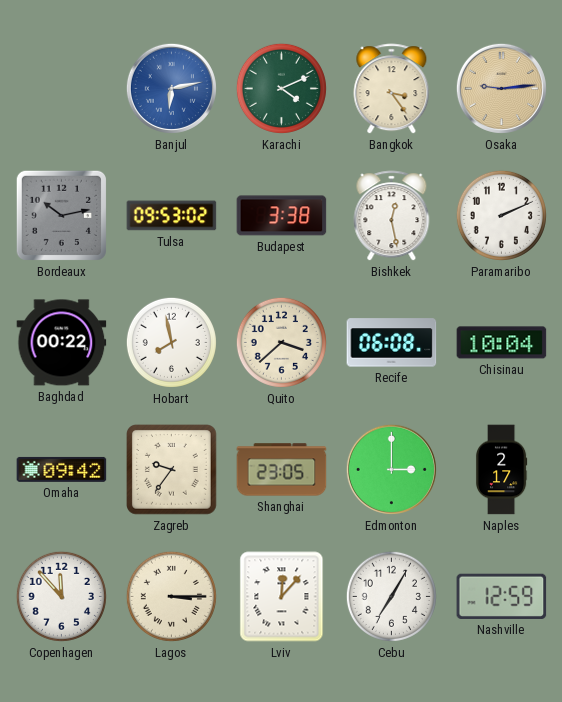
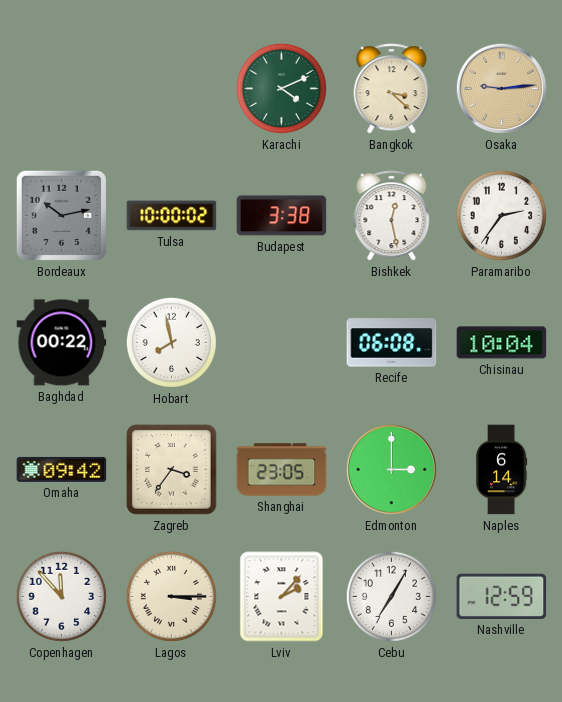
Banjul: 6:13 -> none (171, 88)
Bangkok: 3:24 -> 3:22 (392, 89)
Tulsa: 09:53 -> 10:00 (172, 216)
Paramaribo: 2:11 -> 2:36 (501, 215)
Quito: 3:38 -> none (281, 342)
Zagreb: 9:36 -> 3:36 (172, 470)
Naples: 2:17 -> 6:14 (501, 470)
Lviv: 12:07 -> 2:07 (282, 597)
